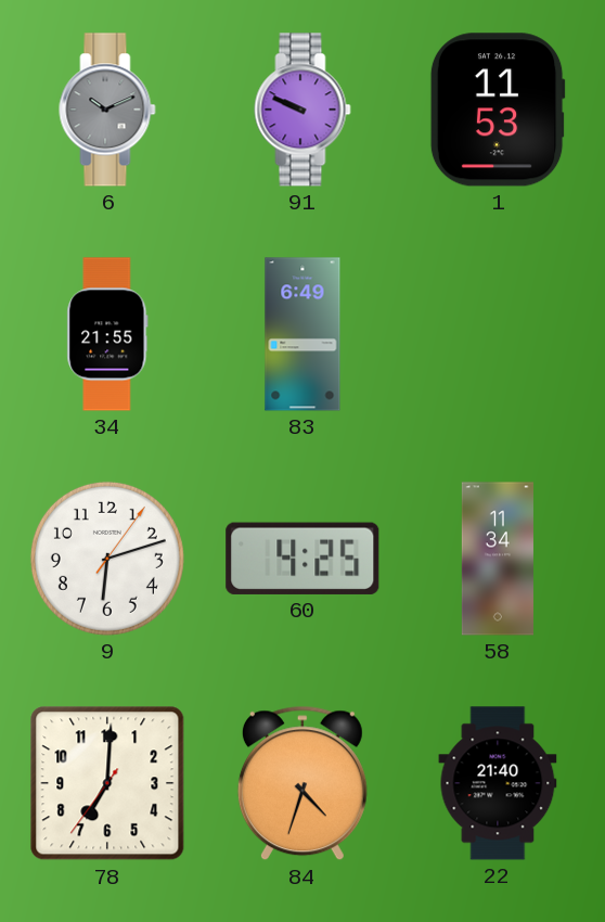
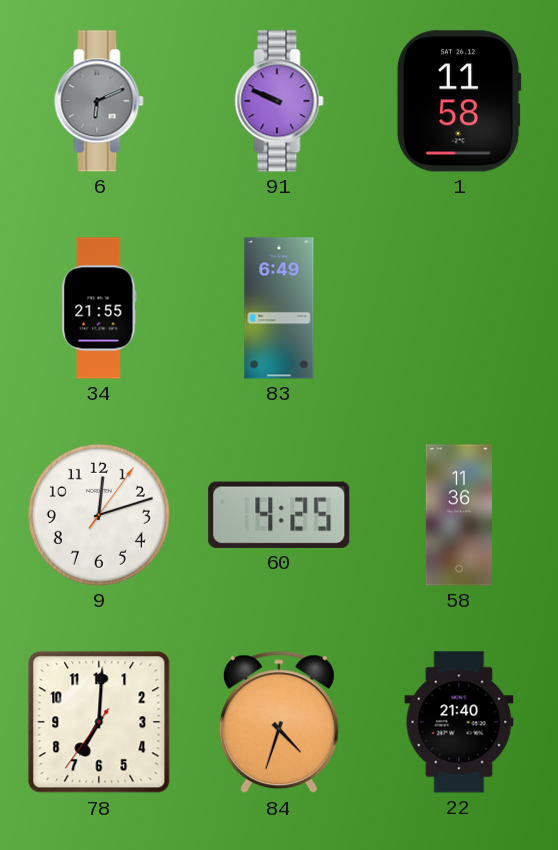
6: 10:11 -> 6:11 (99, 101)
1: 11:53 -> 11:58 (459, 101)
9: 6:12 -> 12:12 (99, 515)
58: 11:34 -> 11:36 (459, 515)
